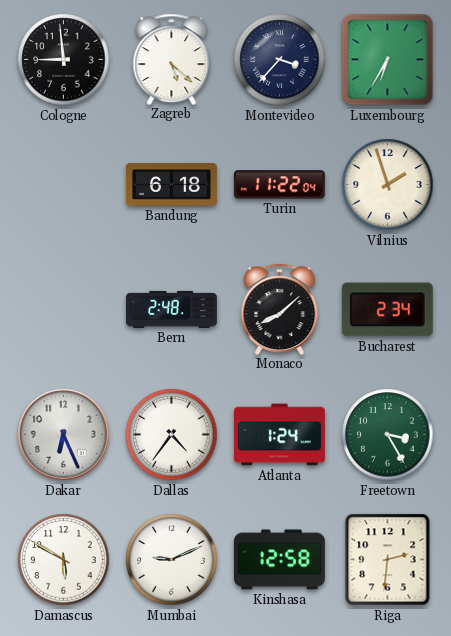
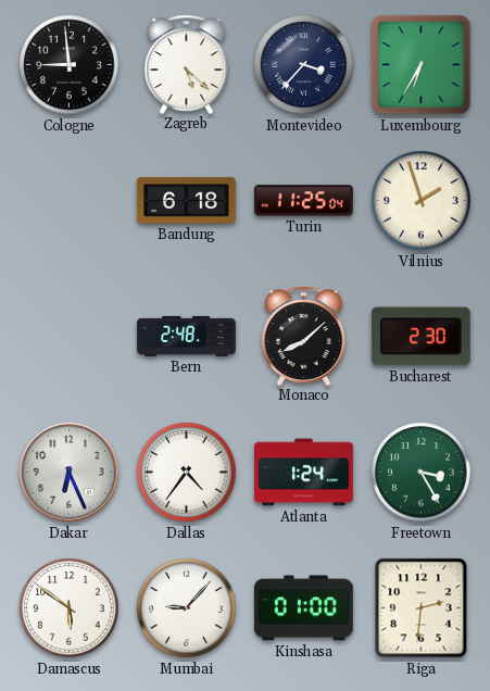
Turin: 11:22 -> 11:25 (303, 201)
Bucharest: 2:34 -> 2:30 (420, 337)
Damascus: 5:50 -> 5:51 (70, 608)
Mumbai: 9:11 -> 9:07 (187, 608)
Kinshasa: 12:58 -> 01:00 (303, 608)
